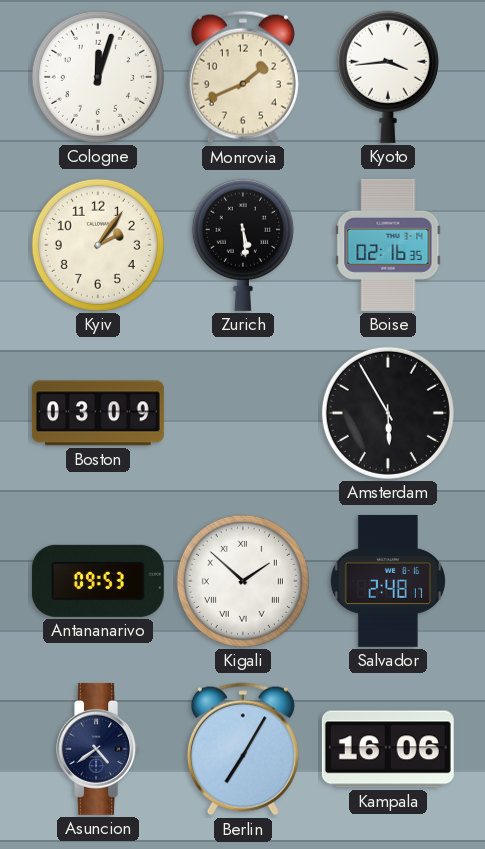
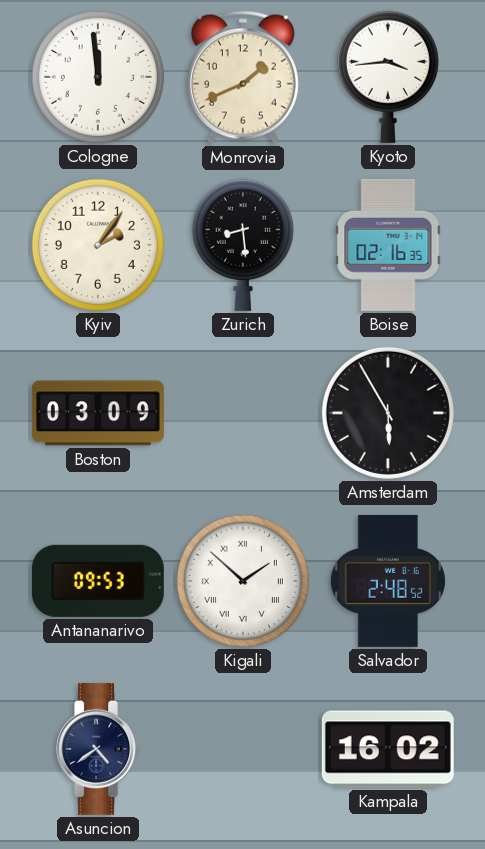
Cologne: 12:03 -> 11:59 (98, 77)
Zurich: 5:29 -> 8:29 (243, 245)
Salvador: 2:48:17 -> 2:48:52 (388, 581)
Berlin: 7:05 -> none (243, 749)
Kampala: 16:06 -> 16:02 (388, 749)
